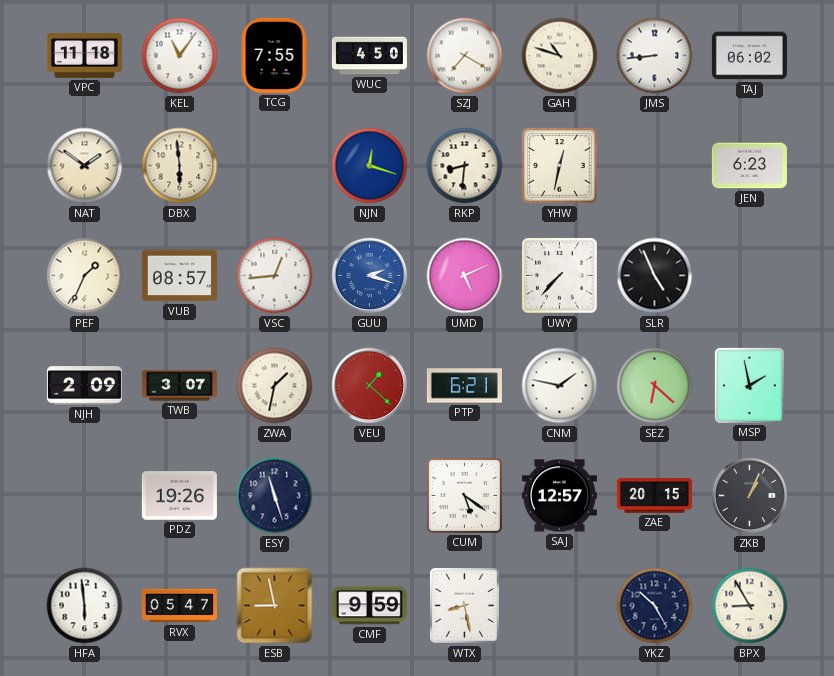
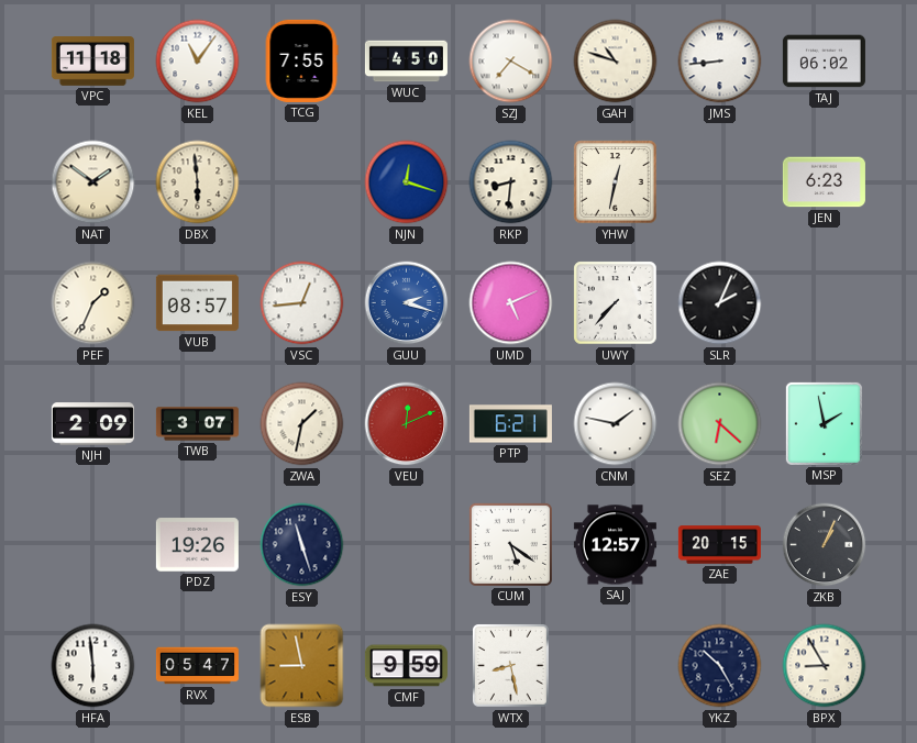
SLR: 4:56 -> 2:04 (720, 303)
VEU: 1:22 -> 12:11 (407, 424)
